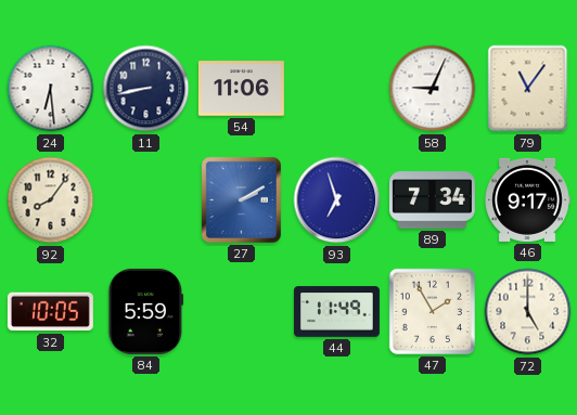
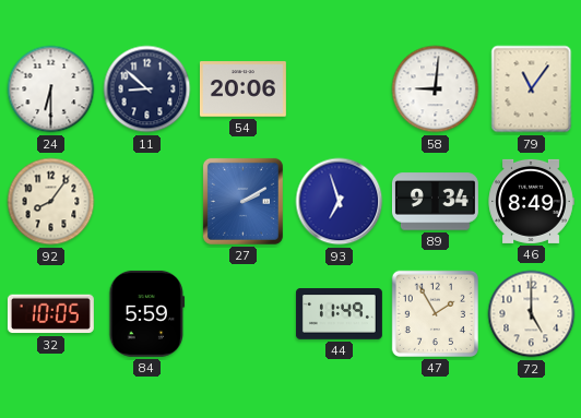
24: 6:29 -> 6:30 (51, 89)
11: 8:43 -> 8:52 (147, 89)
54: 11:06 -> 20:06 (242, 89)
58: 9:04 -> 9:01 (436, 89)
89: 7:34 -> 9:34 (435, 202)
46: 9:17 -> 8:49 (531, 201)
